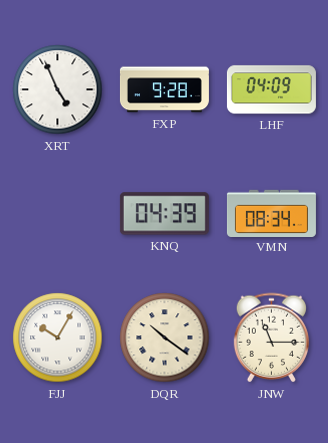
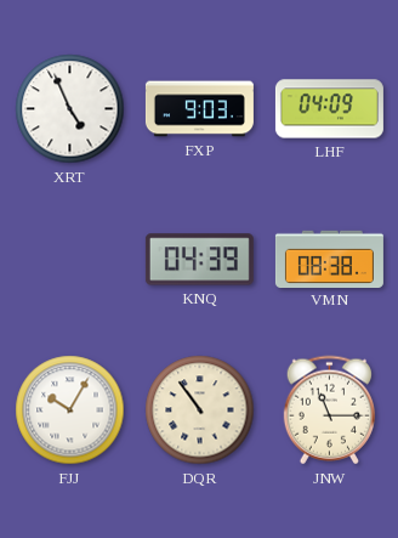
FXP: 9:28 -> 9:03 (199, 109)
VMN: 08:34 -> 08:38 (329, 259)
DQR: 10:21 -> 10:54 (200, 410)
